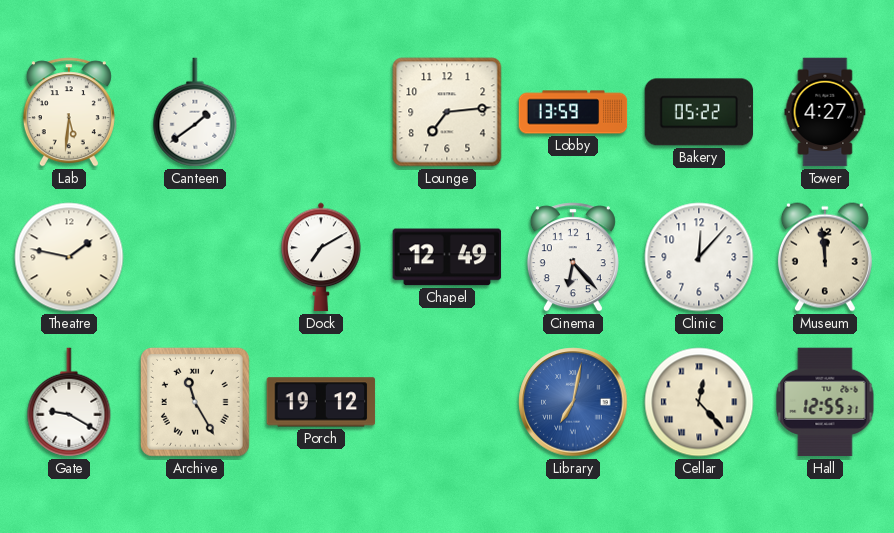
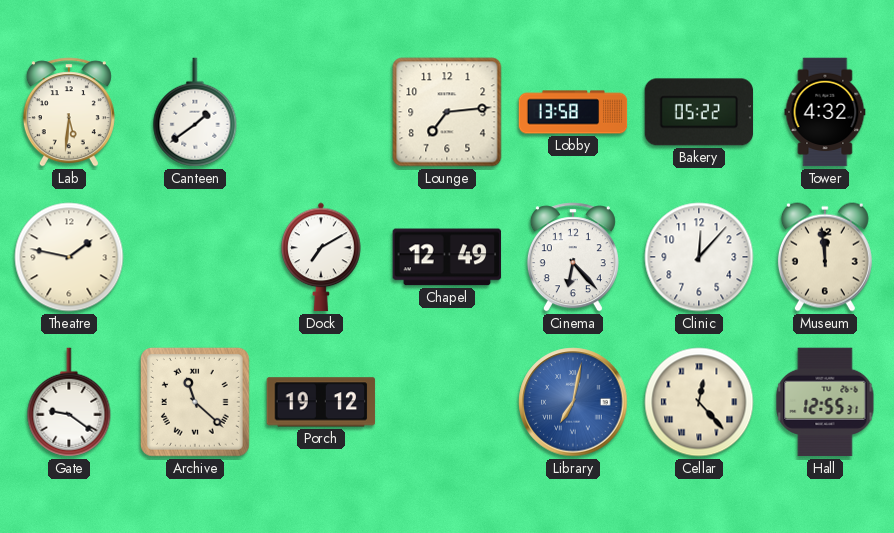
Lobby: 13:59 -> 13:58 (573, 112)
Tower: 4:27 -> 4:32 (825, 112)
Gate: 9:20 -> 9:21 (69, 402)
Archive: 11:25 -> 11:22 (195, 402)
